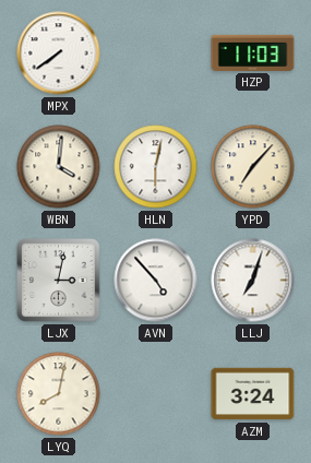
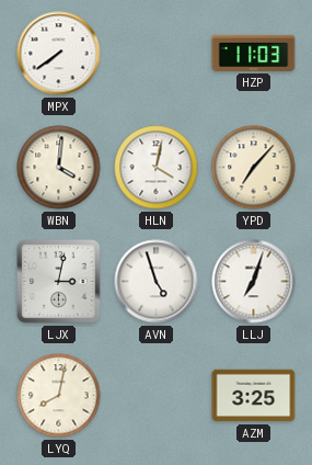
HLN: 6:02 -> 4:02 (157, 168)
AVN: 4:53 -> 4:57 (157, 282)
AZM: 3:24 -> 3:25 (254, 396)
